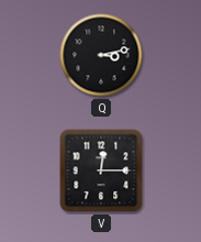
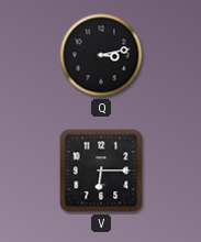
V: 12:15 -> 6:15 (101, 170)
